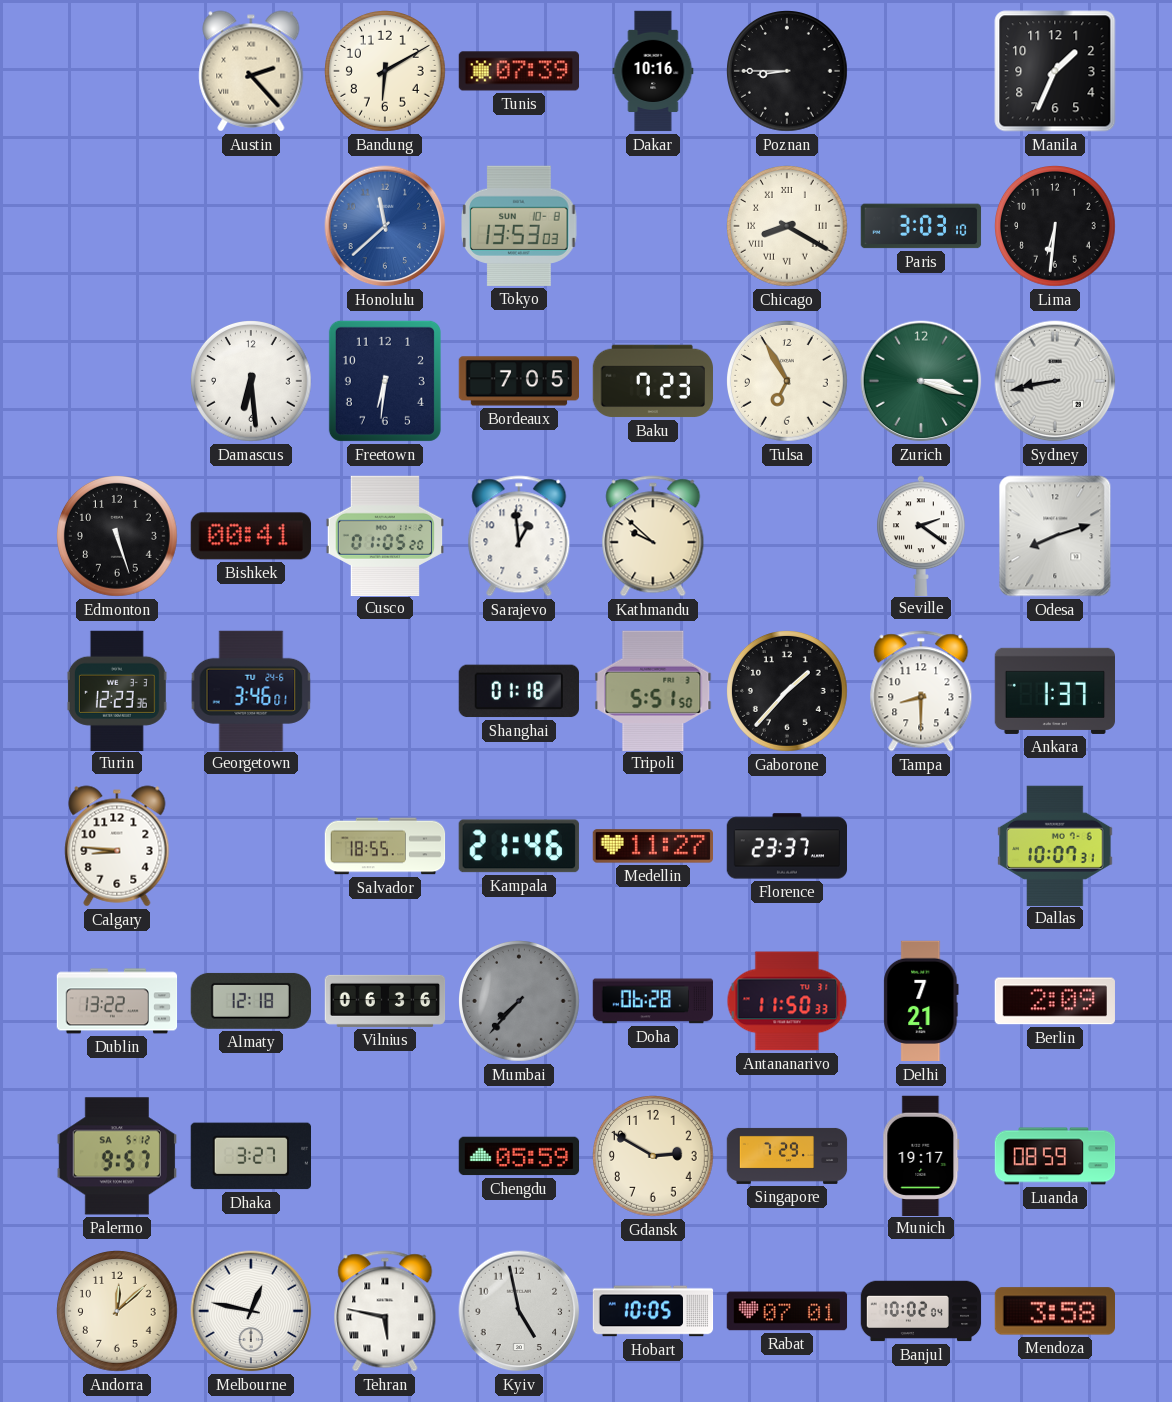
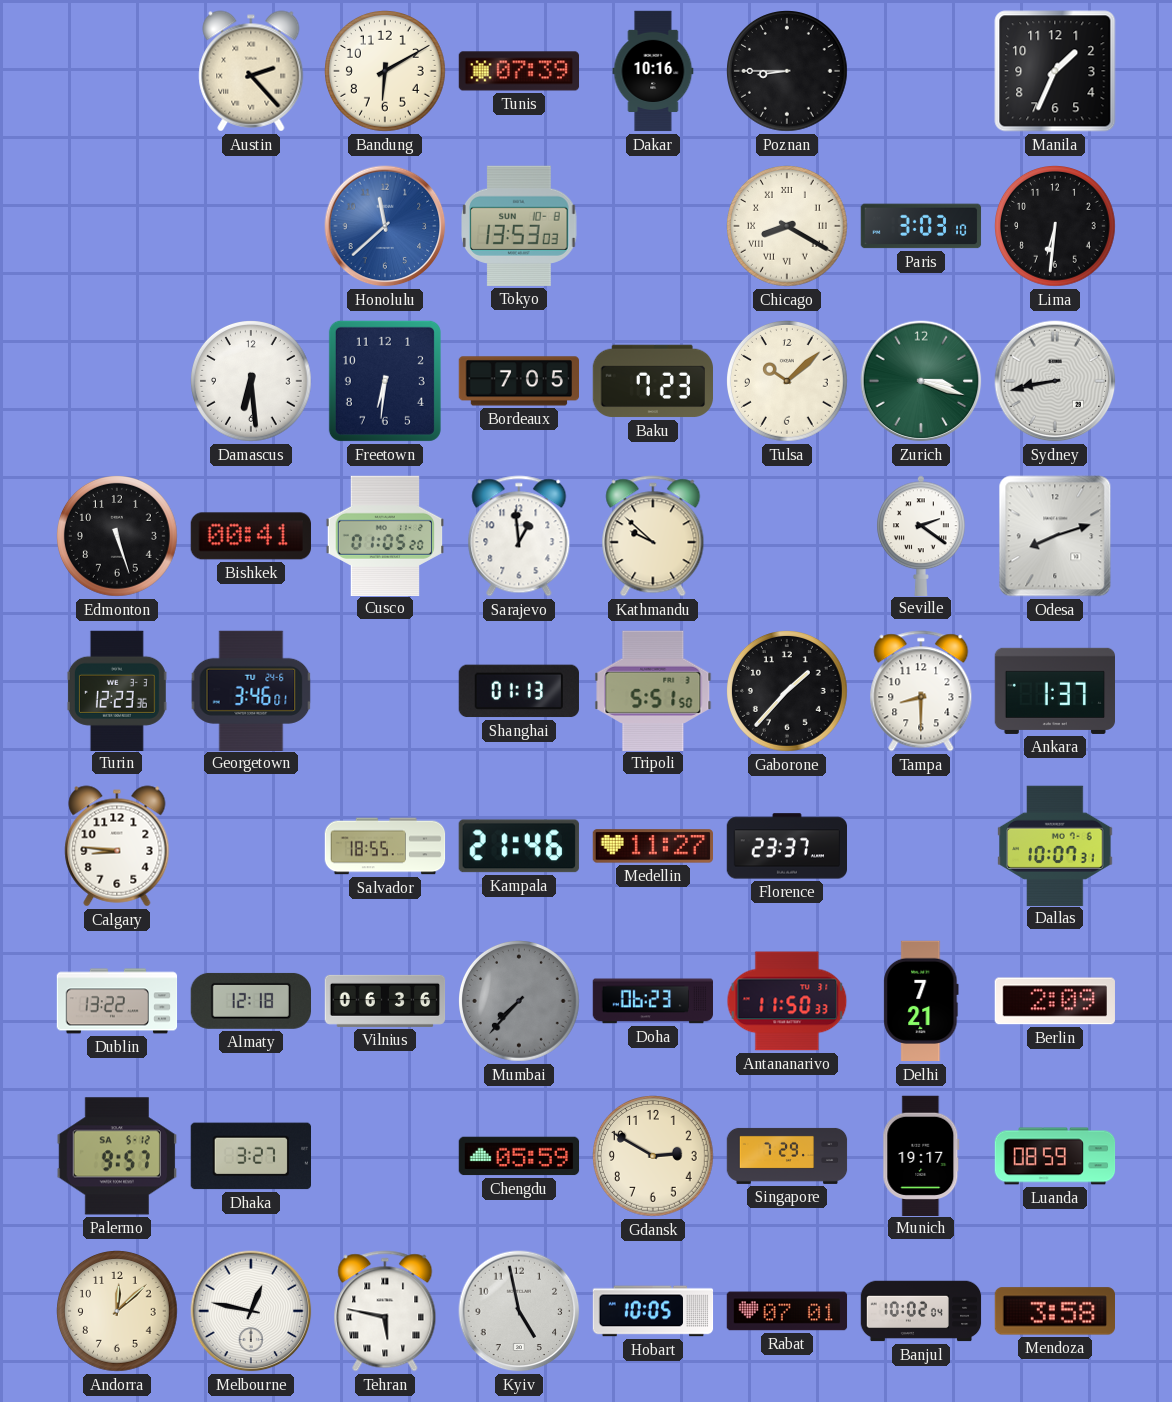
Tulsa: 6:55 -> 10:08 (788, 382)
Shanghai: 01:18 -> 01:13 (519, 691)
Doha: 06:28 -> 06:23 (653, 1001)
